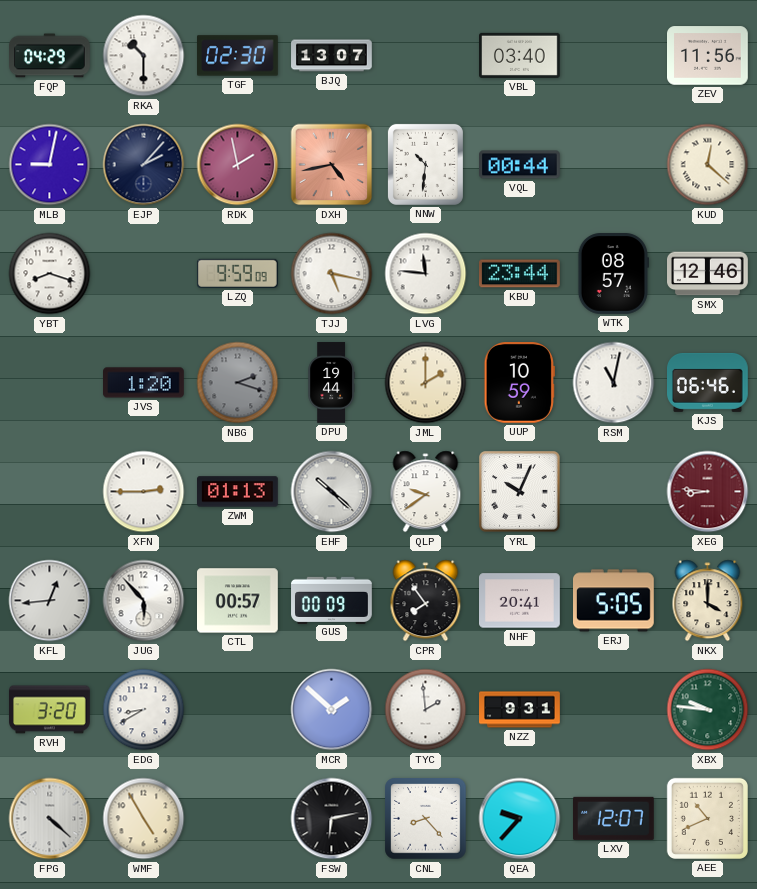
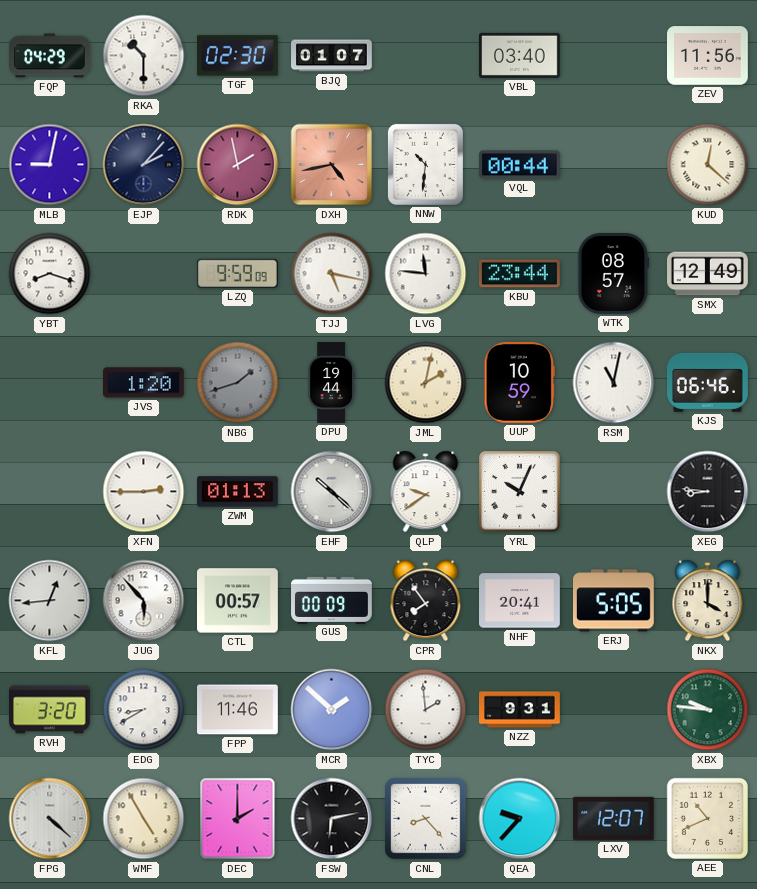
BJQ: 13:07 -> 01:07 (332, 56)
SMX: 12:46 -> 12:49 (708, 274)
NBG: 2:18 -> 1:42 (238, 383)
JML: 2:00 -> 2:02 (426, 383)
XEG dial: burgundy -> black (708, 492)
FPP: none -> 11:46 (238, 710)
DEC: none -> 2:00 (238, 819)
